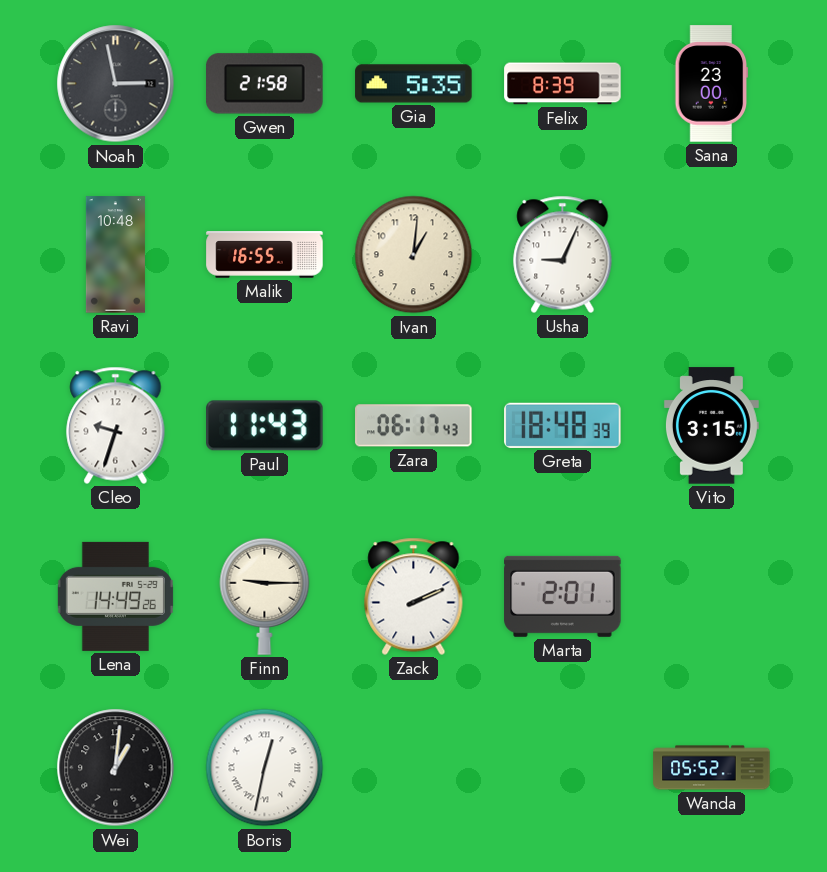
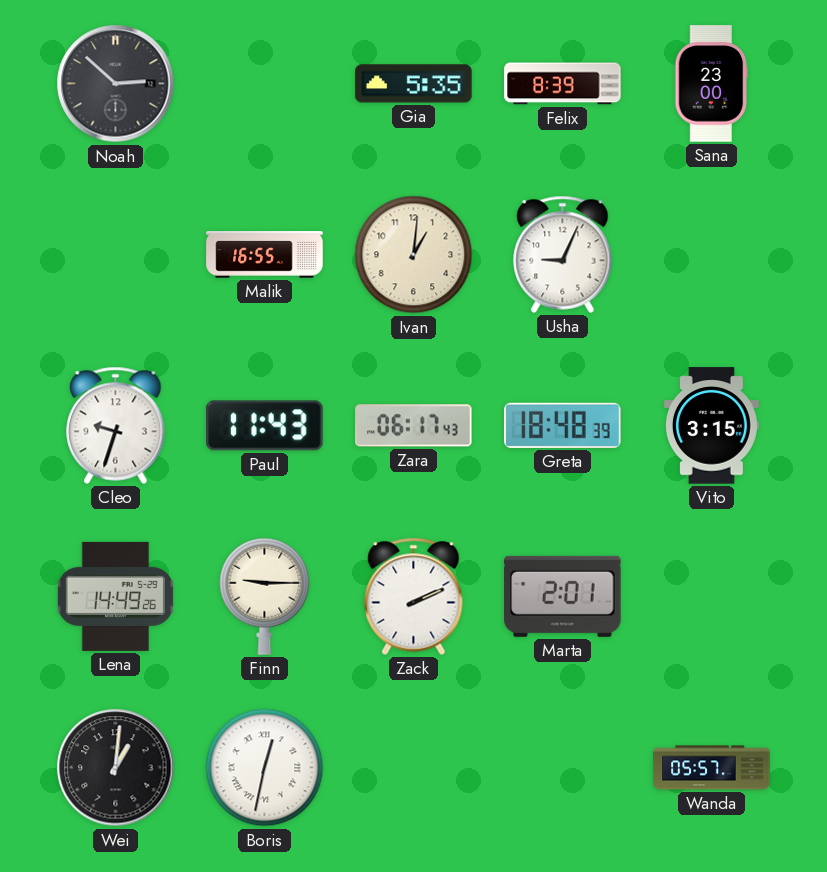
Noah: 2:58 -> 2:52 (116, 84)
Gwen: 21:58 -> none (265, 84)
Ravi: 10:48 -> none (115, 255)
Wanda: 05:52 -> 05:57 (712, 768)
